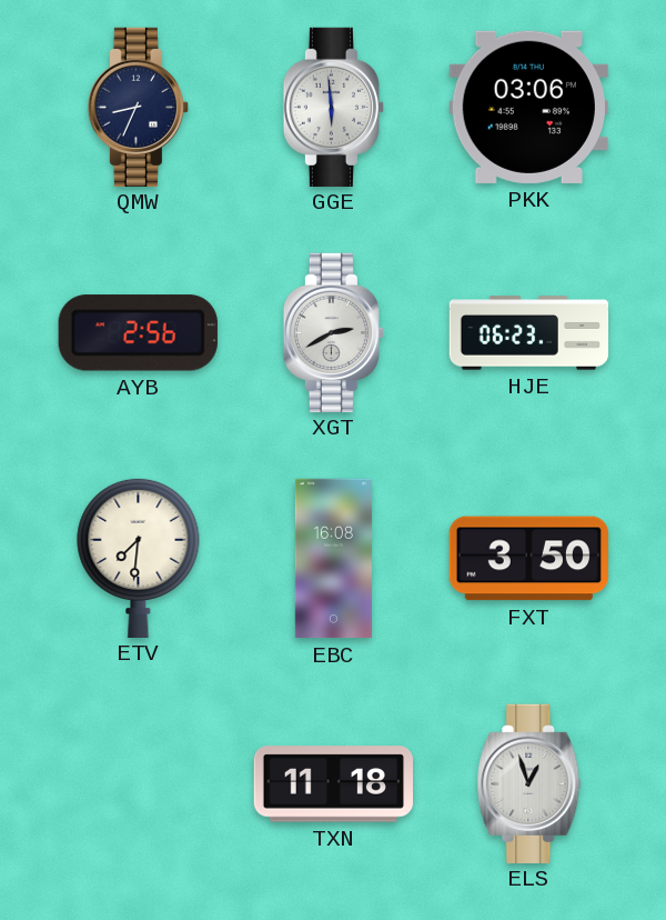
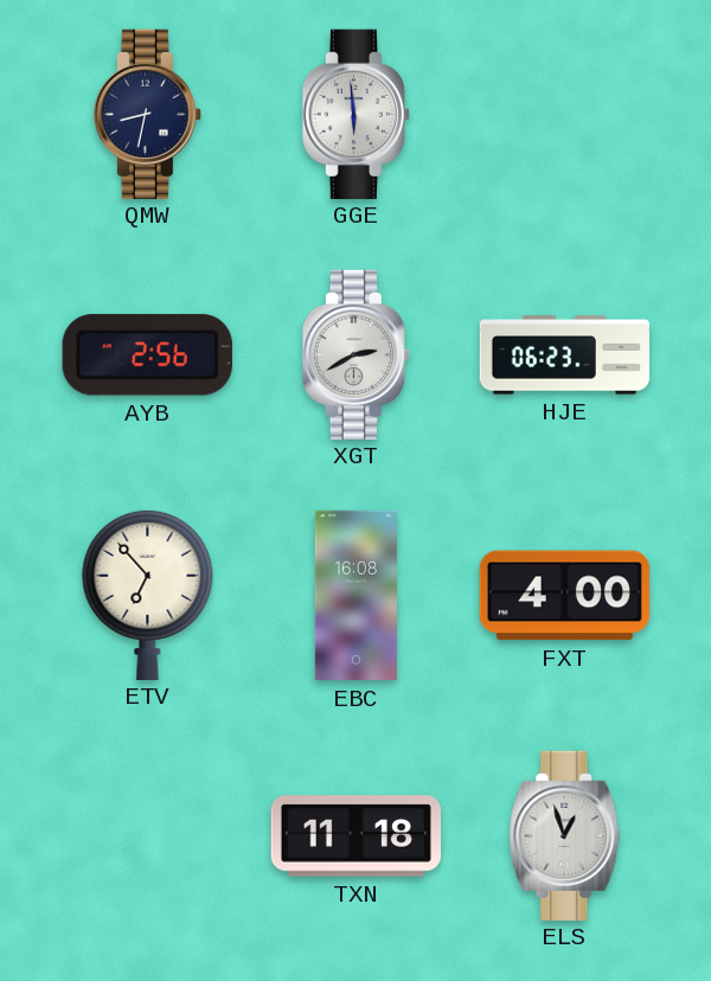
QMW: 8:34 -> 8:32 (147, 114)
PKK: 03:06 -> none (528, 107)
ETV: 7:31 -> 6:53 (148, 594)
FXT: 3:50 -> 4:00 (564, 596)
